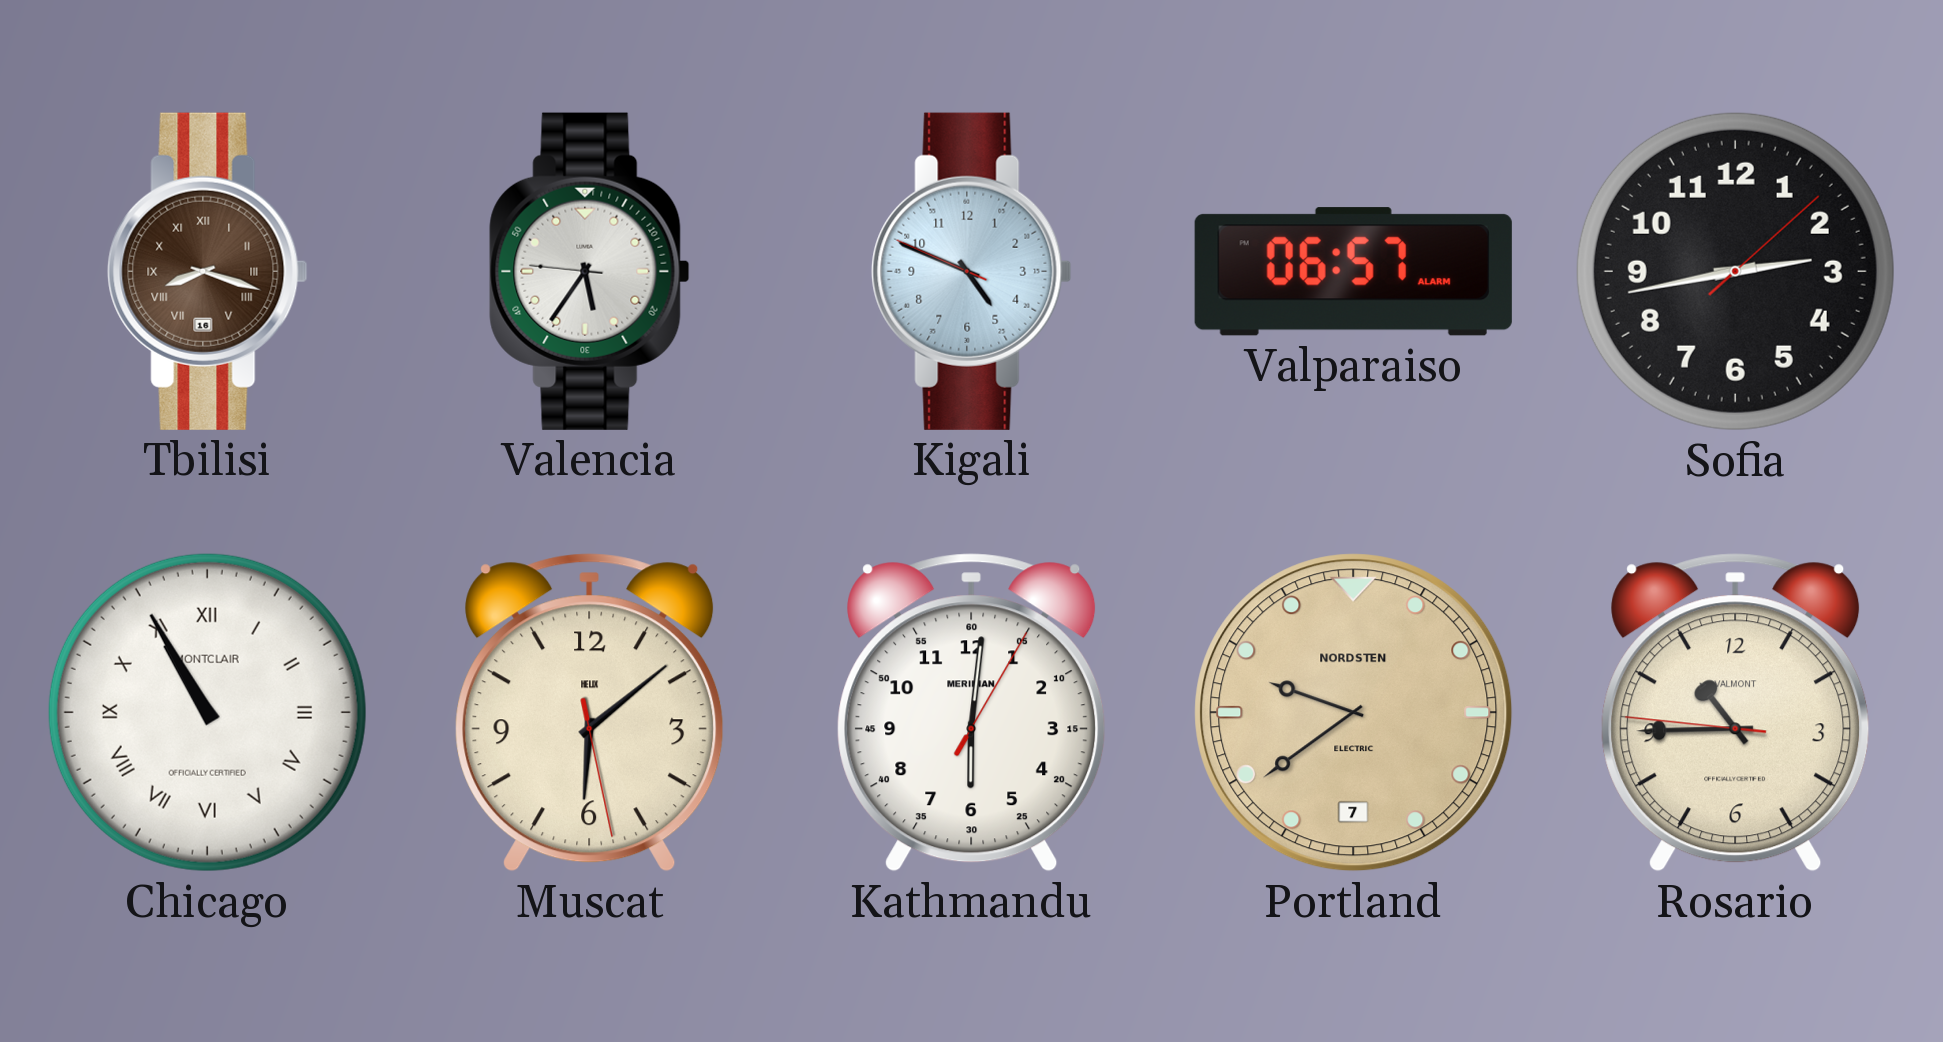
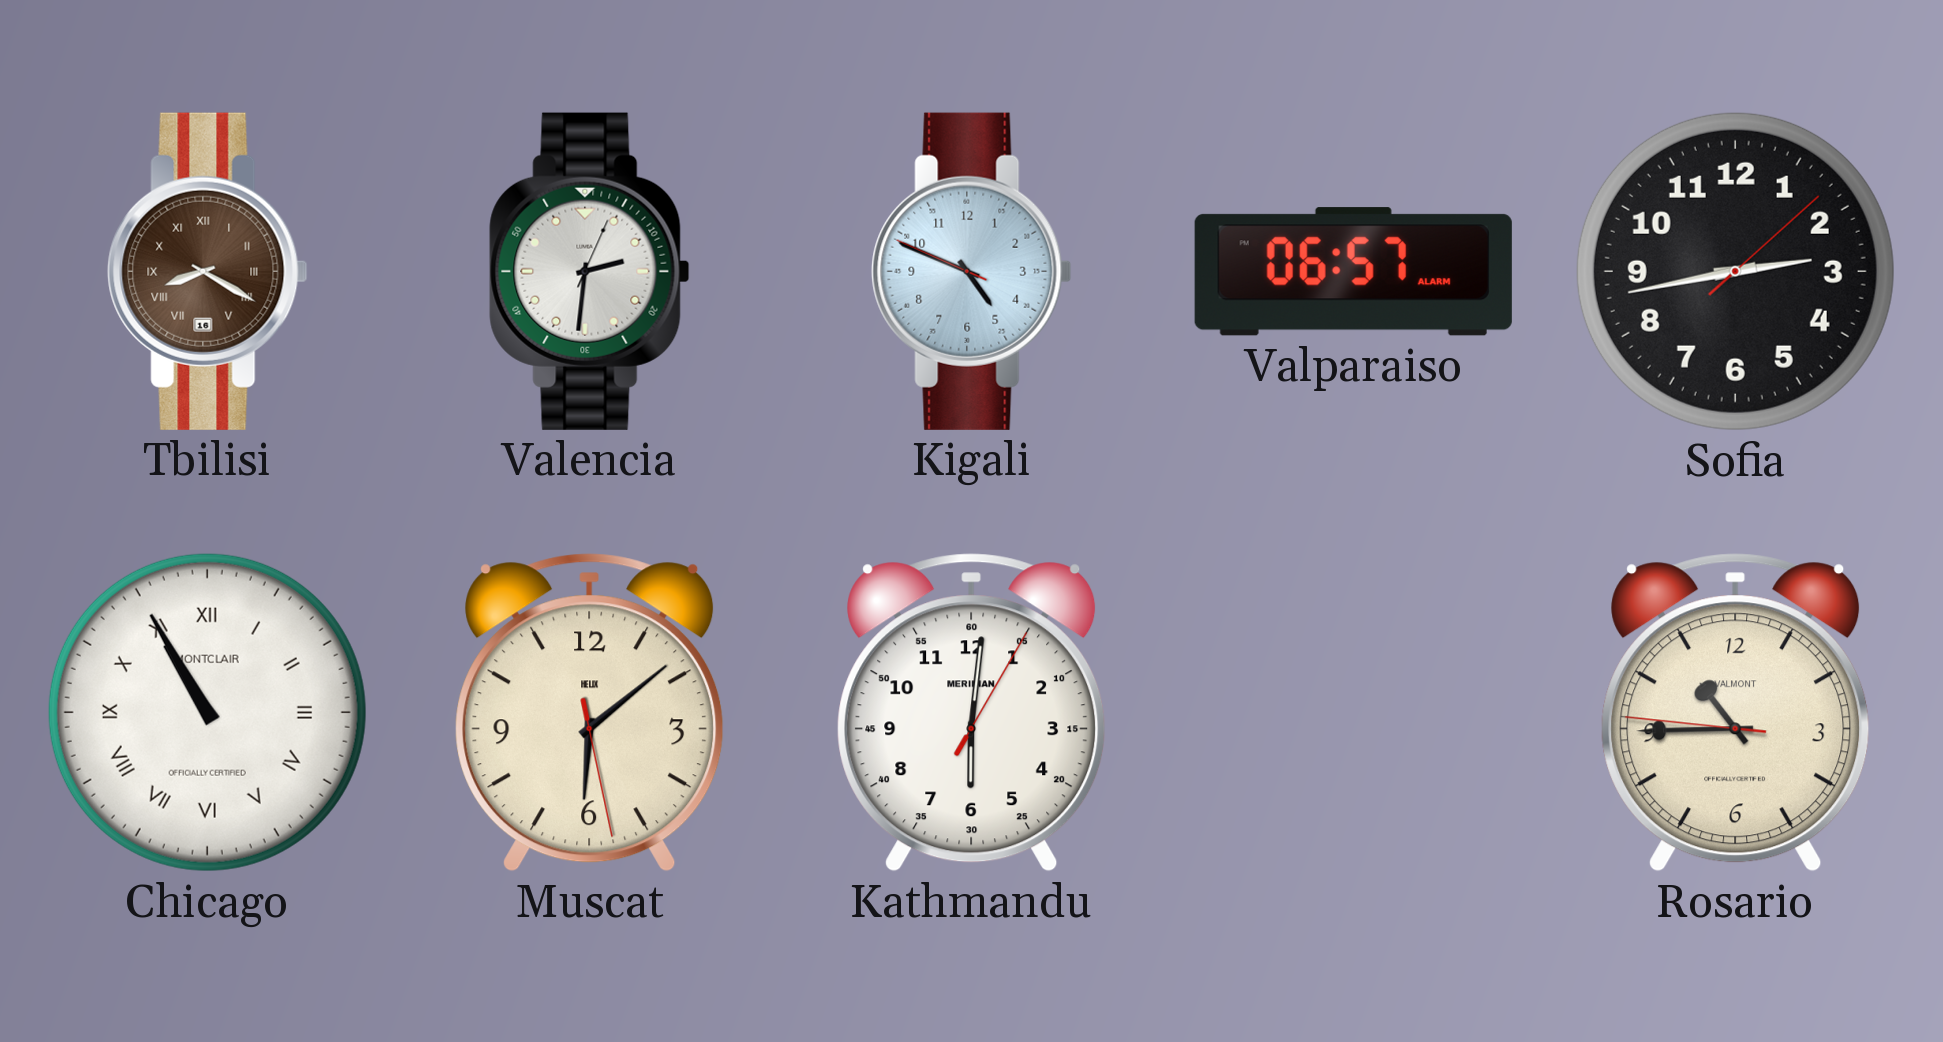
Tbilisi: 8:18 -> 8:20 (208, 271)
Valencia: 5:35 -> 2:31 (590, 271)
Portland: 9:39 -> none (1354, 713)
